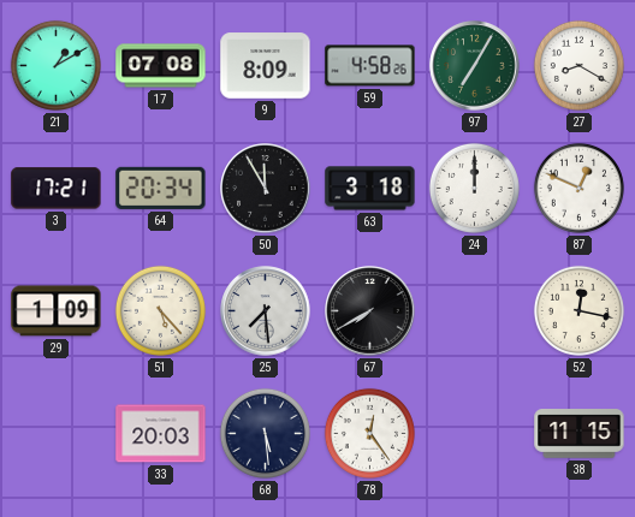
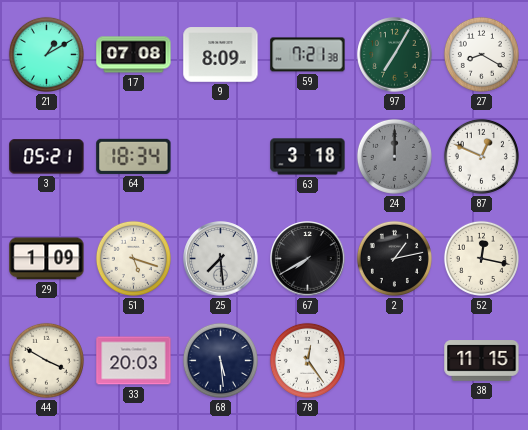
59: 4:58 -> 7:21 (308, 55)
3: 17:21 -> 05:21 (47, 157)
64: 20:34 -> 18:34 (134, 156)
50: 11:55 -> none (266, 189)
24 dial: white -> grey (394, 156)
51: 5:23 -> 5:18 (133, 258)
2: none -> 1:13 (394, 258)
44: none -> 3:50 (46, 360)
